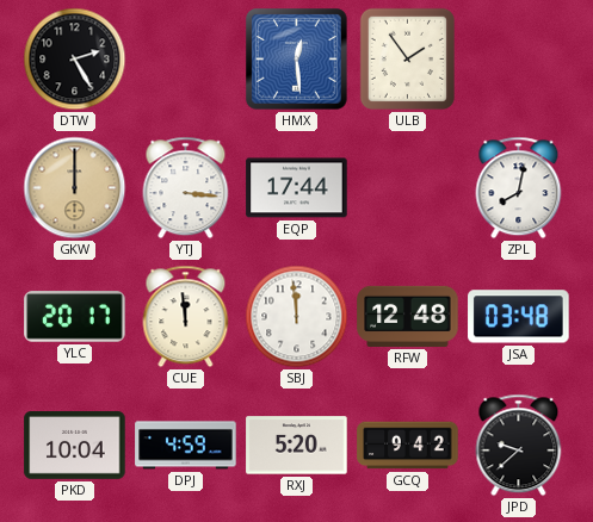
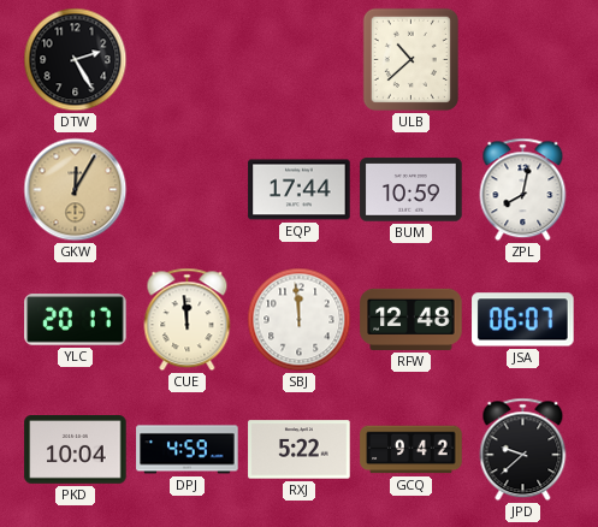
HMX: 12:29 -> none (297, 60)
ULB: 1:54 -> 10:38 (410, 59)
GKW: 12:00 -> 12:05 (76, 190)
YTJ: 3:16 -> none (186, 188)
BUM: none -> 10:59 (412, 190)
JSA: 03:48 -> 06:07 (523, 320)
RXJ: 5:20 -> 5:22 (300, 450)
